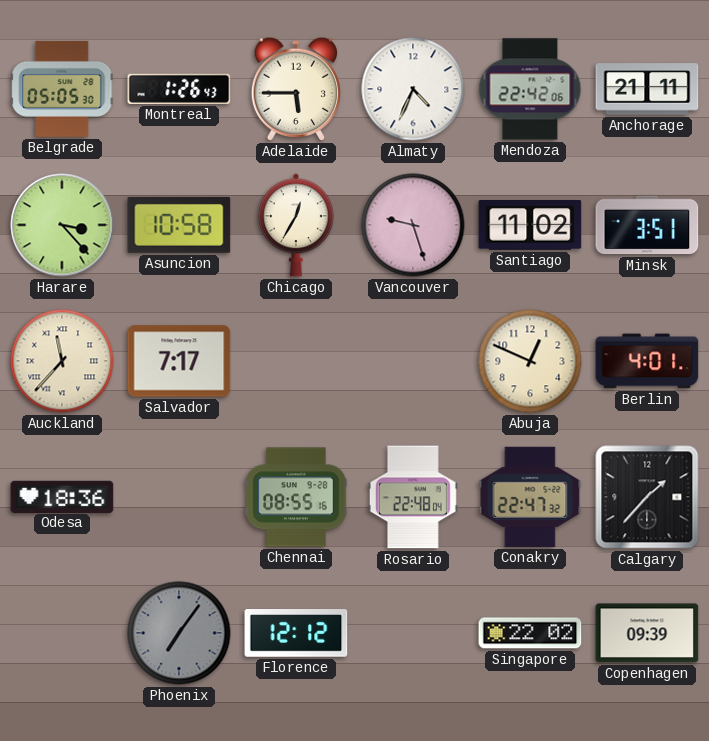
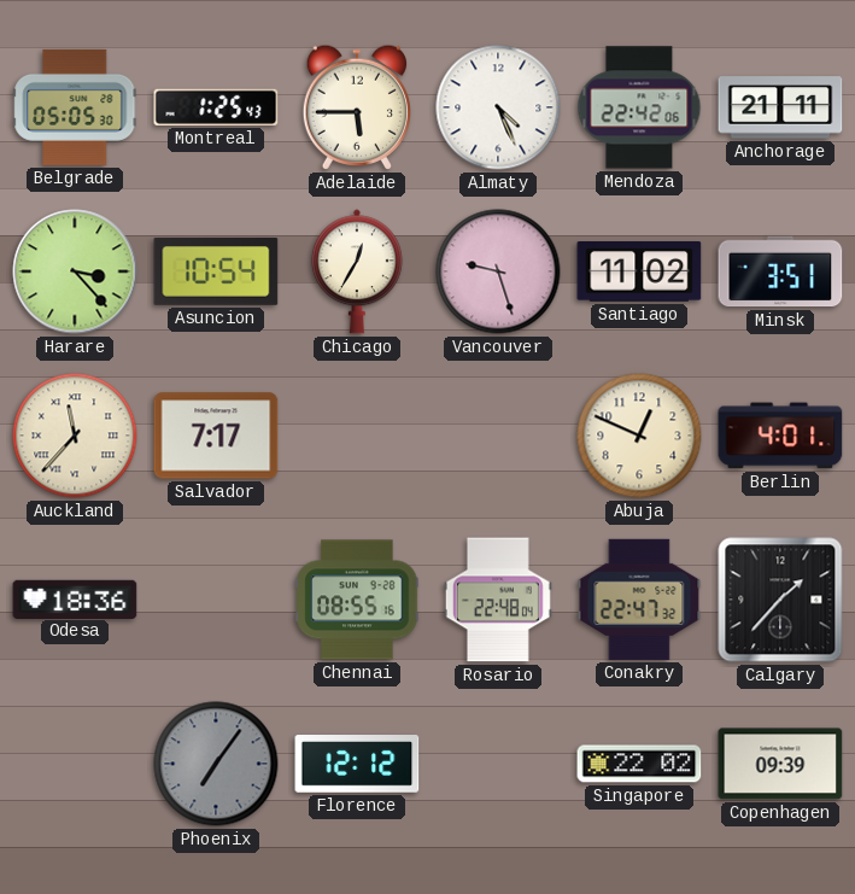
Montreal: 1:26 -> 1:25 (216, 107)
Almaty: 4:34 -> 4:26 (498, 107)
Asuncion: 10:58 -> 10:54 (216, 271)
